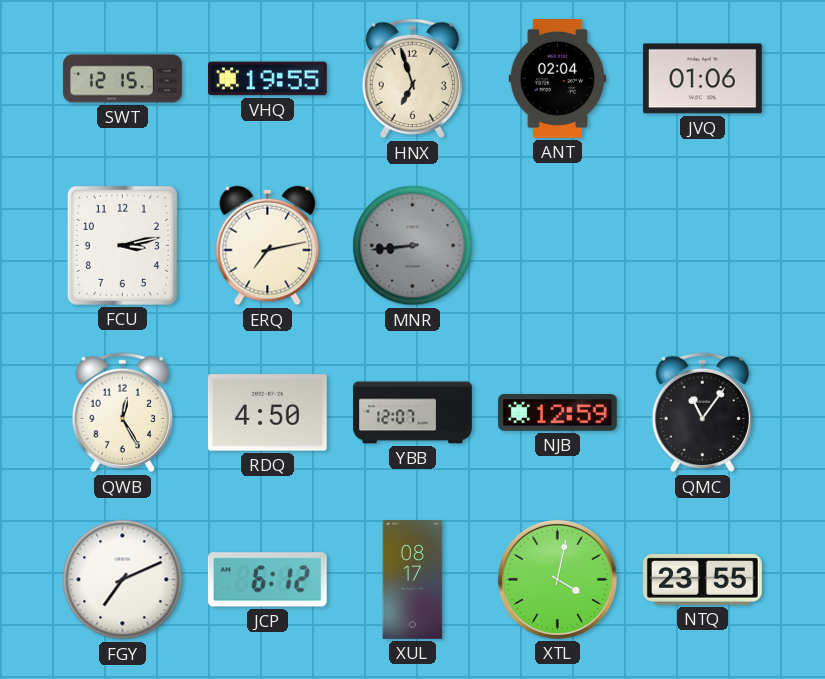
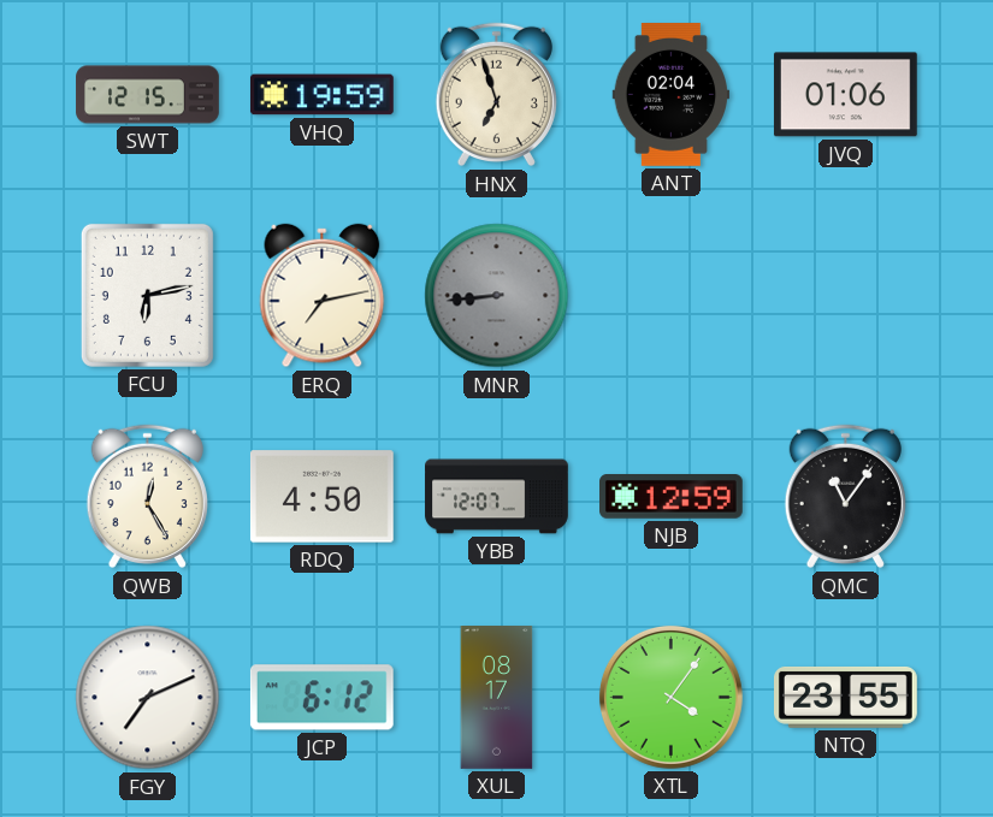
VHQ: 19:55 -> 19:59 (323, 95)
FCU: 3:13 -> 6:13 (147, 295)
XTL: 4:02 -> 4:06 (670, 697)
